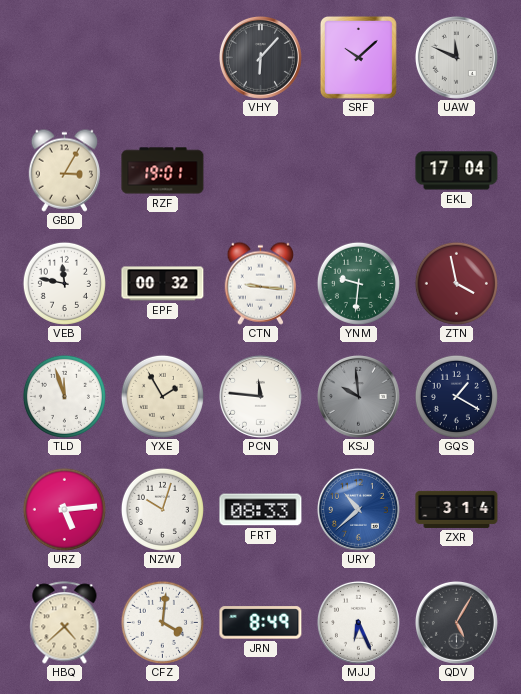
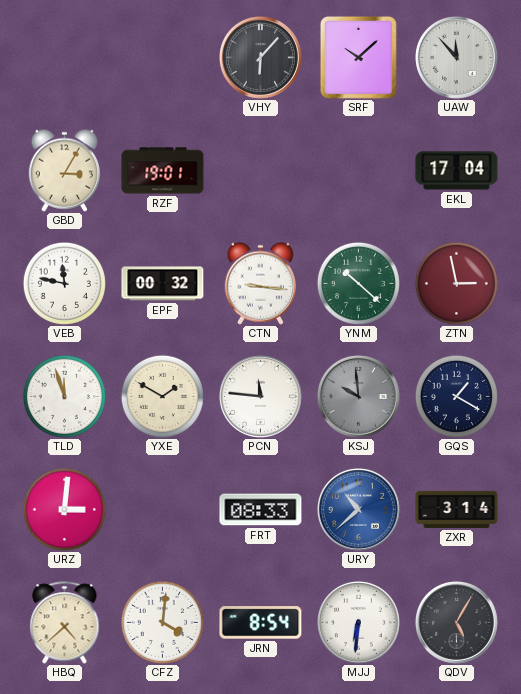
UAW: 11:49 -> 11:53 (456, 57)
YNM: 9:31 -> 10:22 (358, 283)
ZTN: 3:58 -> 2:58 (456, 283)
YXE: 1:55 -> 1:50 (162, 396)
URZ: 5:14 -> 3:01 (64, 509)
NZW: 10:03 -> none (162, 509)
JRN: 8:49 -> 8:54 (261, 623)
MJJ: 6:26 -> 6:31 (358, 622)
